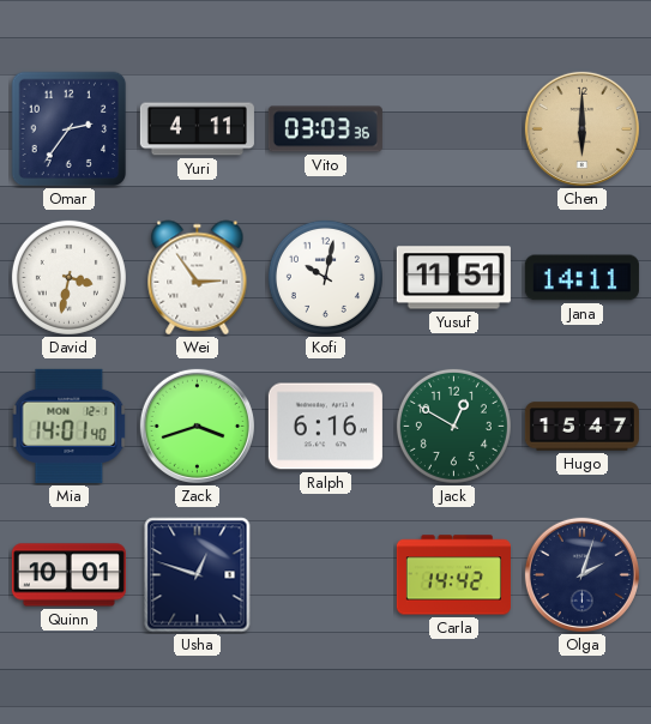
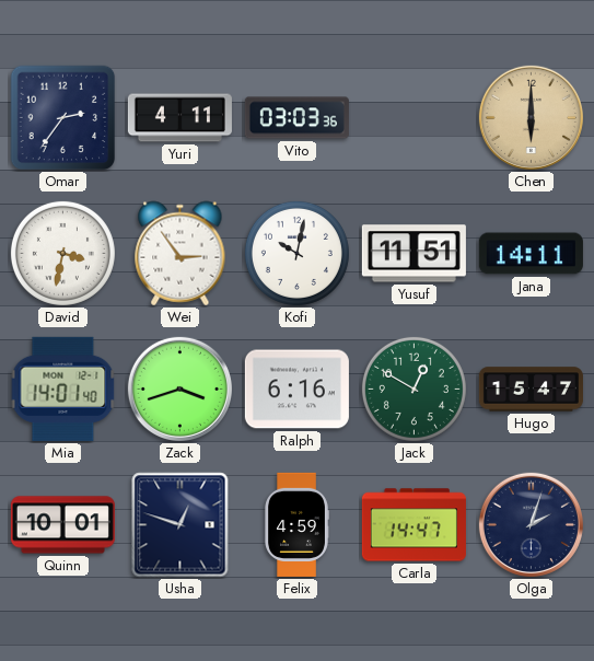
Felix: none -> 4:59 (296, 524)
Carla: 14:42 -> 14:47 (414, 525)
